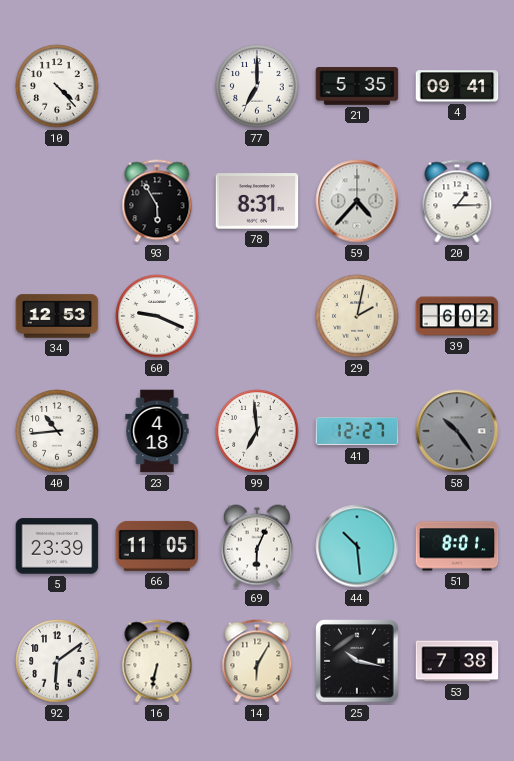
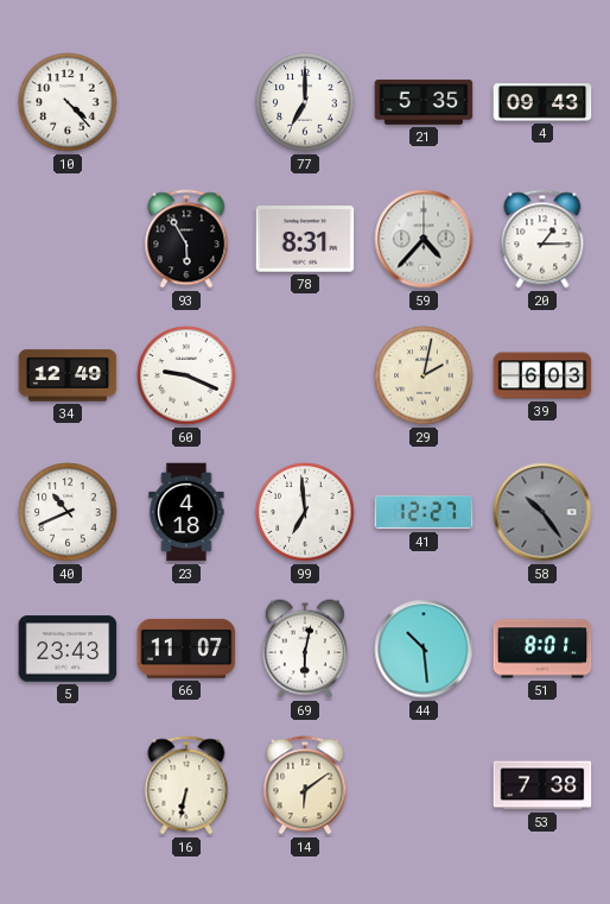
4: 09:41 -> 09:43 (542, 102)
34: 12:53 -> 12:49 (68, 375)
39: 6:02 -> 6:03 (542, 375)
40: 10:44 -> 10:41 (68, 512)
5: 23:39 -> 23:43 (68, 649)
66: 11:05 -> 11:07 (186, 649)
69: 6:04 -> 6:02 (305, 649)
92: 6:09 -> none (57, 661)
14: 6:05 -> 6:09 (305, 785)
25: 10:17 -> none (357, 661)
